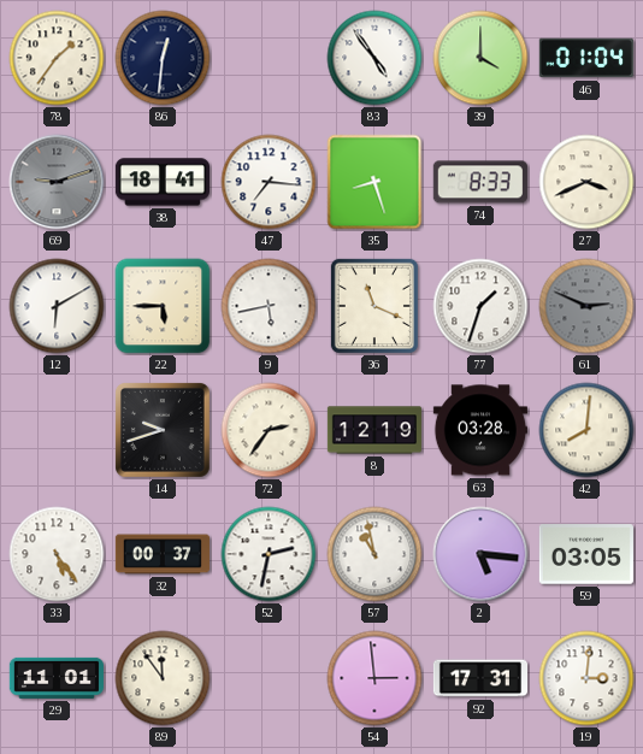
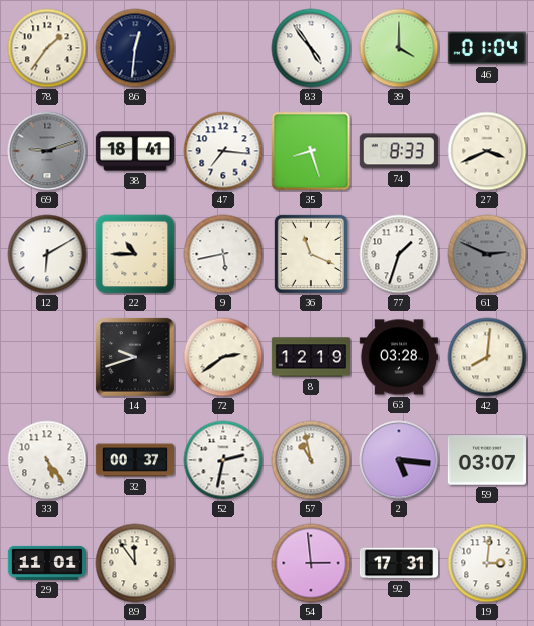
22: 5:45 -> 10:45 (135, 254)
72: 2:36 -> 2:39 (223, 357)
59: 03:05 -> 03:07 (487, 460)
